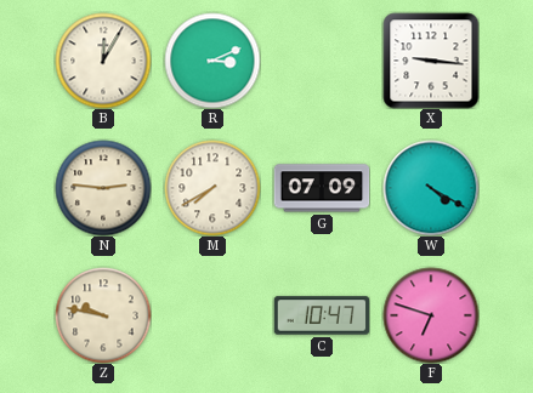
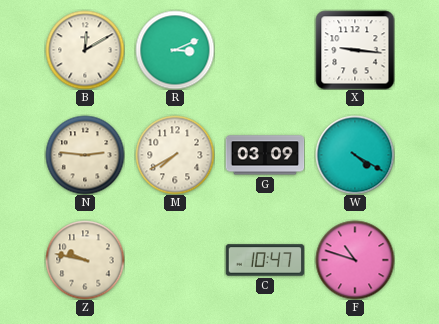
B: 12:05 -> 12:10 (85, 50)
G: 07:09 -> 03:09 (265, 155)
F: 6:48 -> 10:48 (355, 260)
